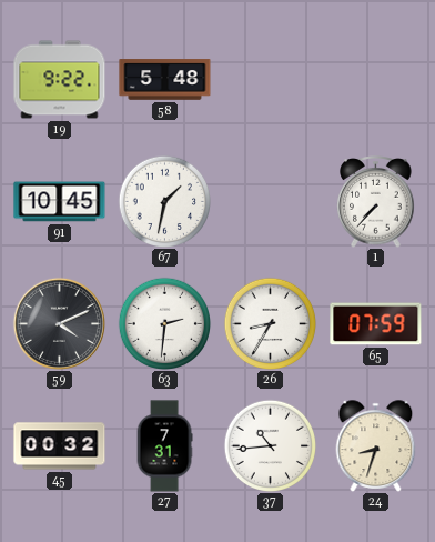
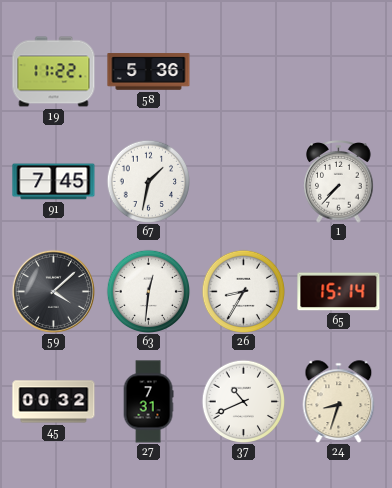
19: 9:22 -> 11:22 (54, 72)
58: 5:48 -> 5:36 (149, 72)
91: 10:45 -> 7:45 (54, 182)
59: 4:11 -> 4:08 (53, 291)
63: 2:31 -> 12:31 (148, 291)
65: 07:59 -> 15:14 (339, 292)
37: 10:44 -> 10:41 (243, 401)
